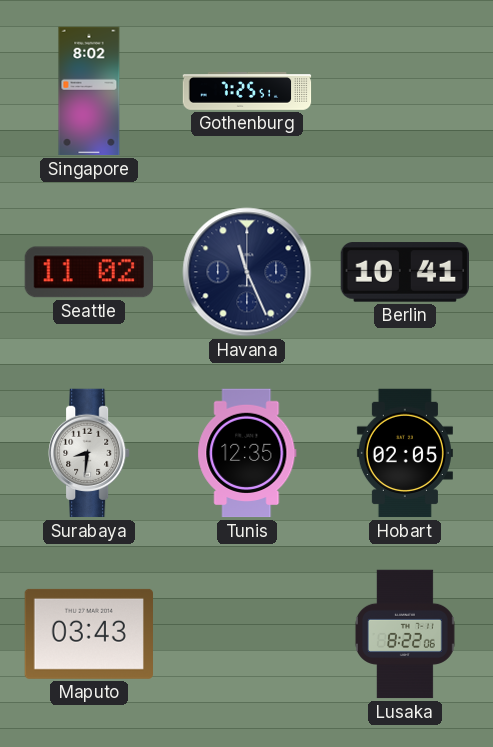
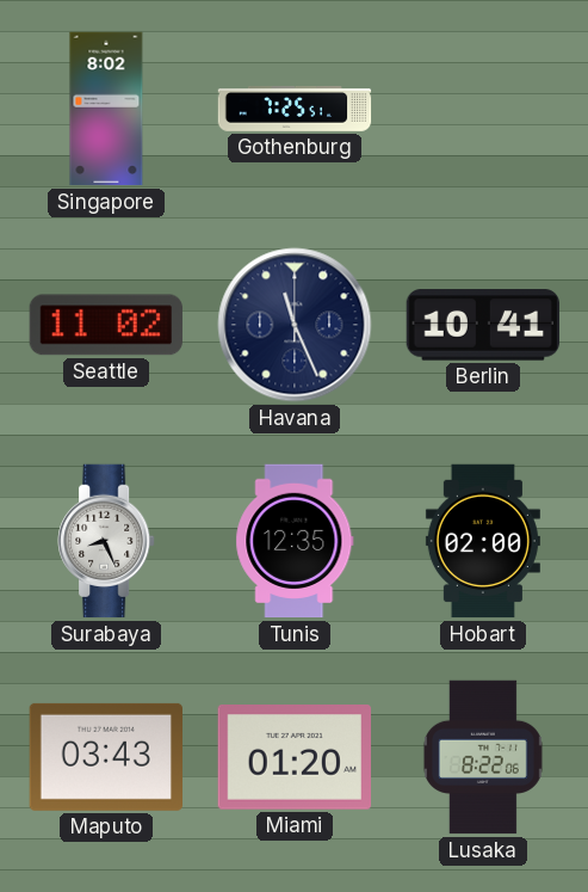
Surabaya: 8:31 -> 8:26 (106, 541)
Hobart: 02:05 -> 02:00 (483, 541)
Miami: none -> 01:20 (293, 757)
